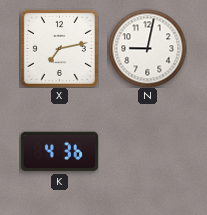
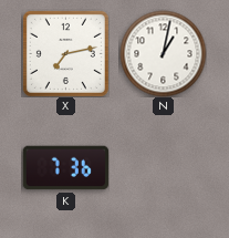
N: 9:02 -> 1:02 (163, 53)
K: 4:36 -> 7:36 (65, 168)
